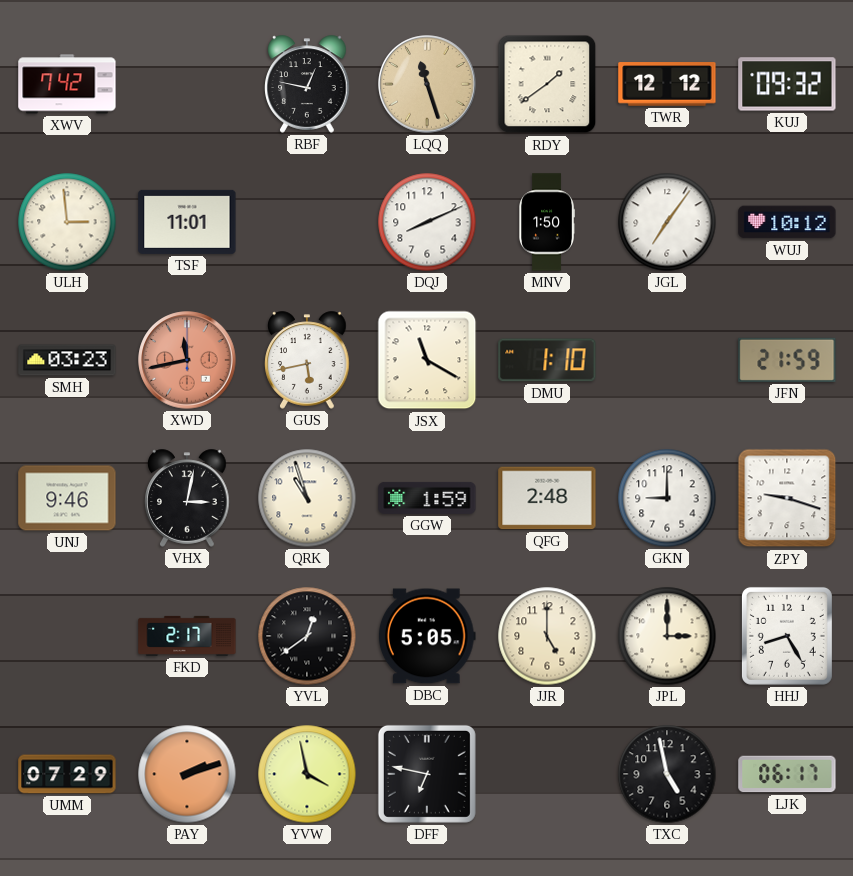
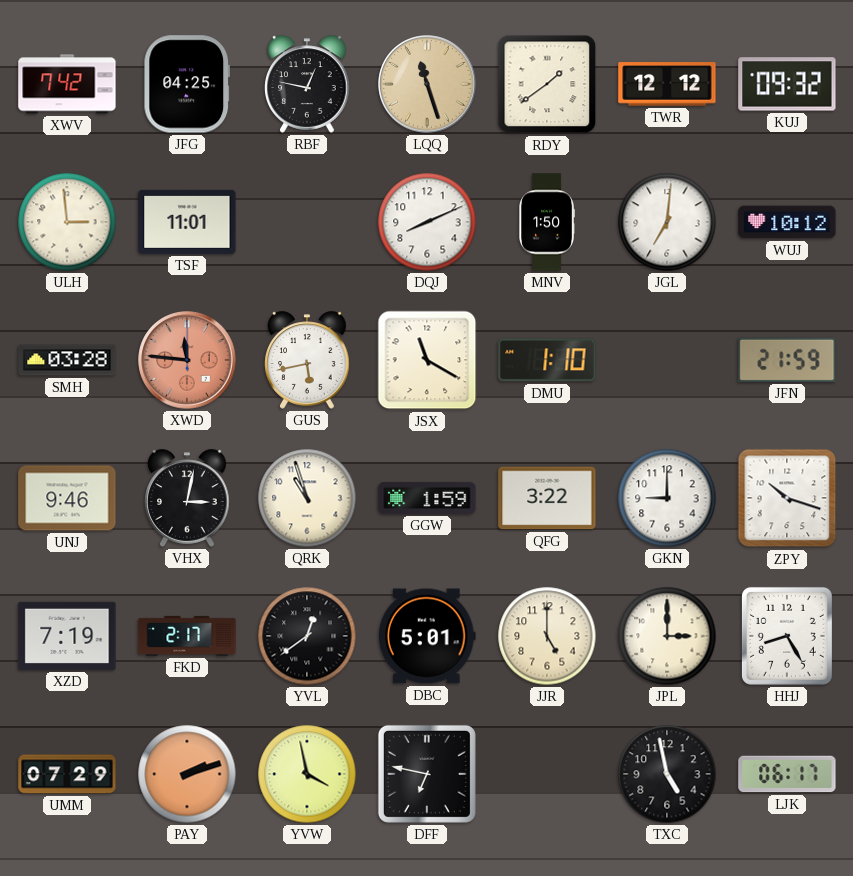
JFG: none -> 04:25 (186, 84)
JGL: 7:06 -> 7:01 (667, 222)
SMH: 03:23 -> 03:28 (67, 360)
XWD: 11:43 -> 11:46 (187, 360)
QFG: 2:48 -> 3:22 (547, 498)
ZPY: 9:18 -> 10:18 (787, 498)
XZD: none -> 7:19 (67, 636)
DBC: 5:05 -> 5:01 (427, 636)
